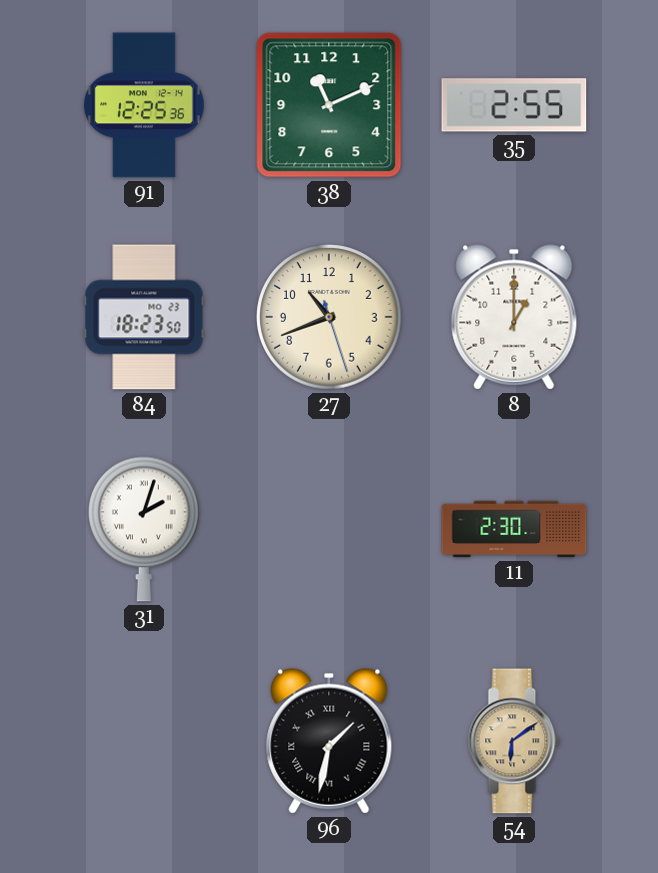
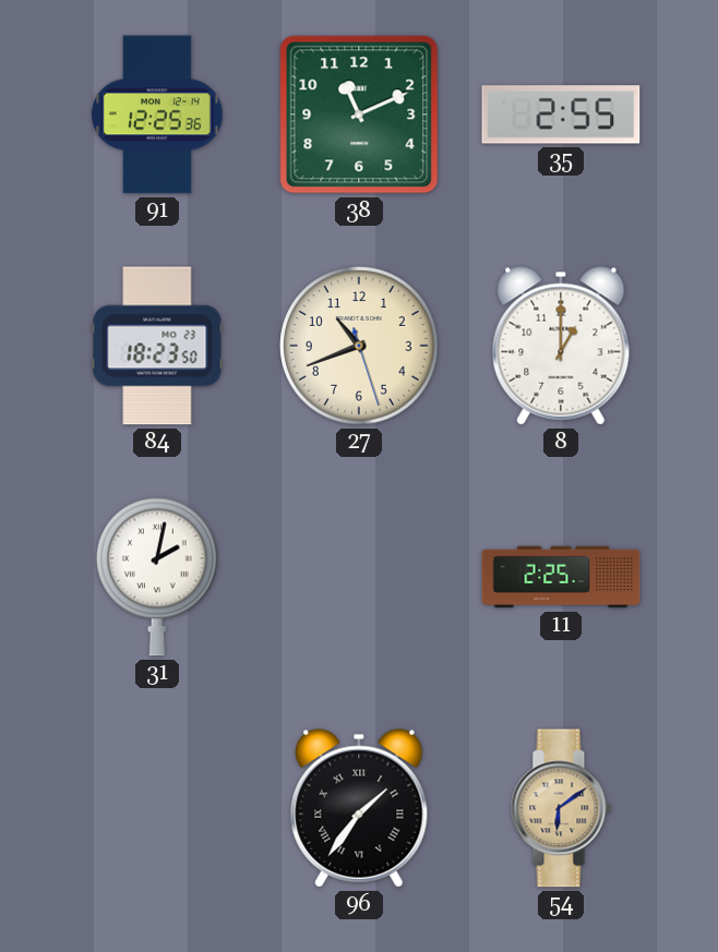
31: 2:03 -> 2:02 (157, 577)
11: 2:30 -> 2:25 (561, 577)
96: 1:32 -> 1:36 (359, 808)
